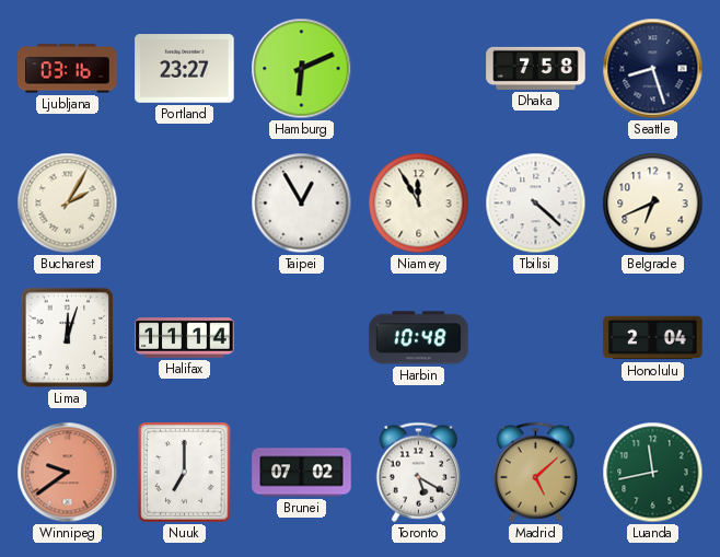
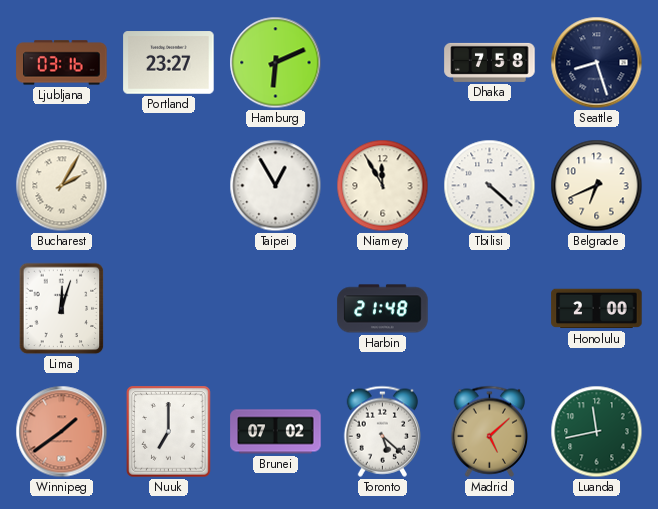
Halifax: 11:14 -> none (185, 338)
Harbin: 10:48 -> 21:48 (383, 309)
Honolulu: 2:04 -> 2:00 (597, 309)
Winnipeg: 9:39 -> 1:39 (62, 432)
Toronto: 5:20 -> 5:22 (383, 431)
